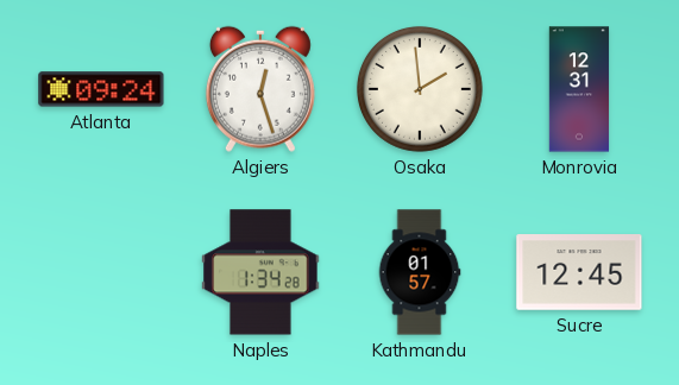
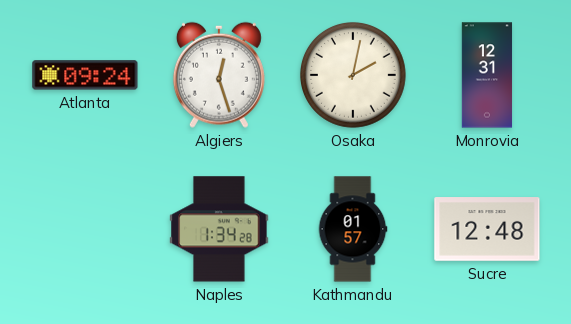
Osaka: 1:59 -> 2:02 (353, 75)
Sucre: 12:45 -> 12:48 (487, 229)
